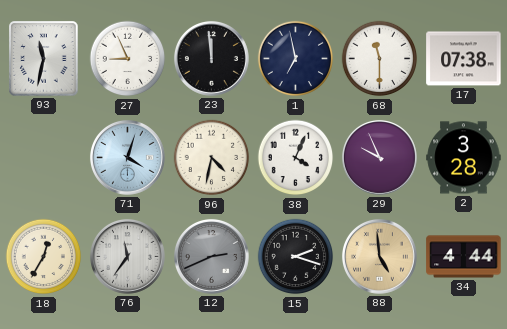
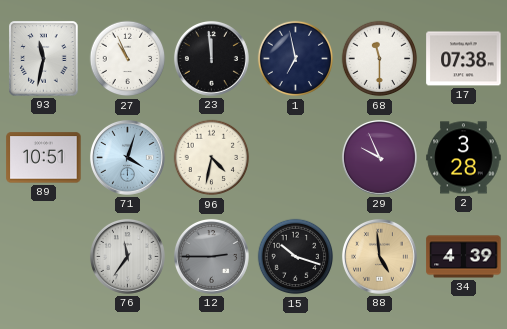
27: 8:56 -> 10:56 (128, 59)
89: none -> 10:51 (44, 158)
38: 4:04 -> none (296, 158)
18: 12:35 -> none (44, 257)
12: 2:41 -> 2:45 (211, 256)
15: 2:18 -> 10:18 (296, 257)
34: 4:44 -> 4:39 (464, 257)
